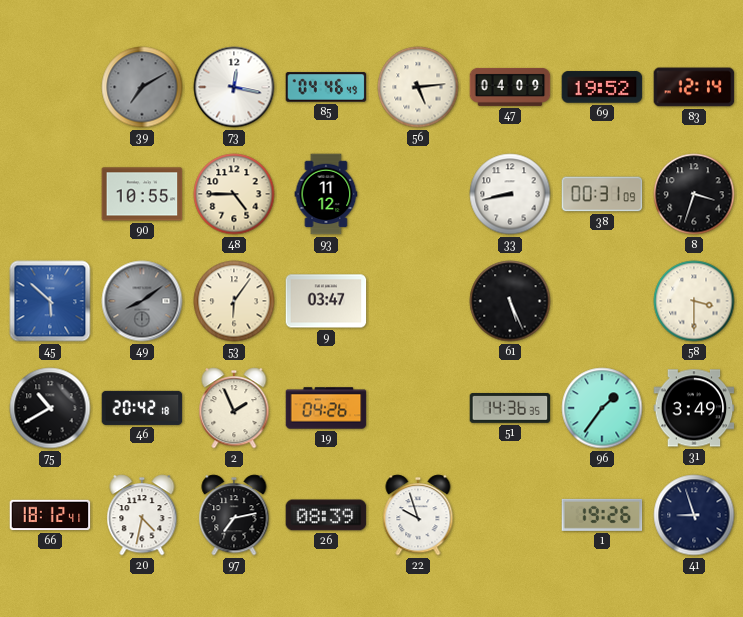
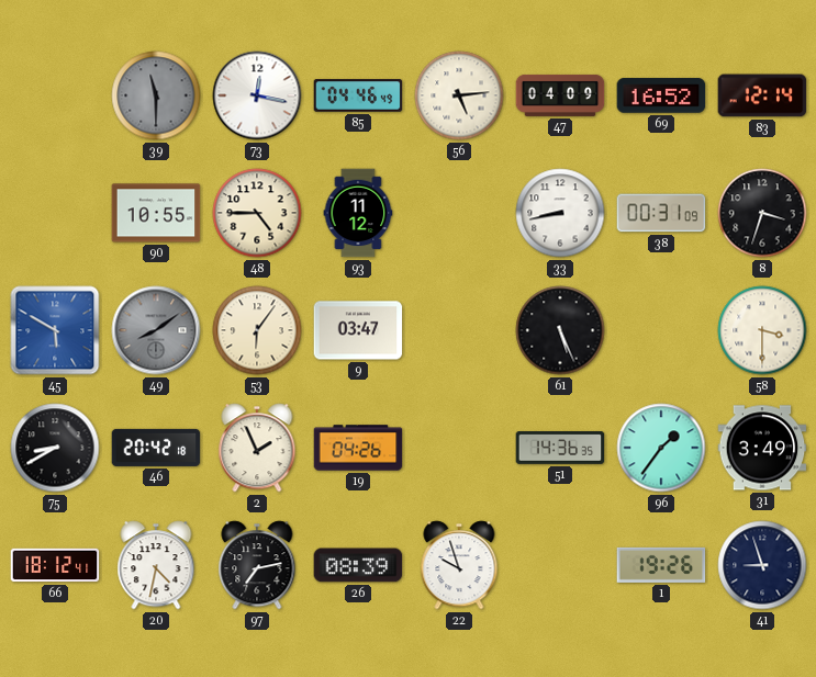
39: 7:10 -> 11:30 (156, 95)
69: 19:52 -> 16:52 (661, 95)
45: 5:52 -> 5:50 (55, 330)
75: 10:40 -> 8:40 (55, 448)
